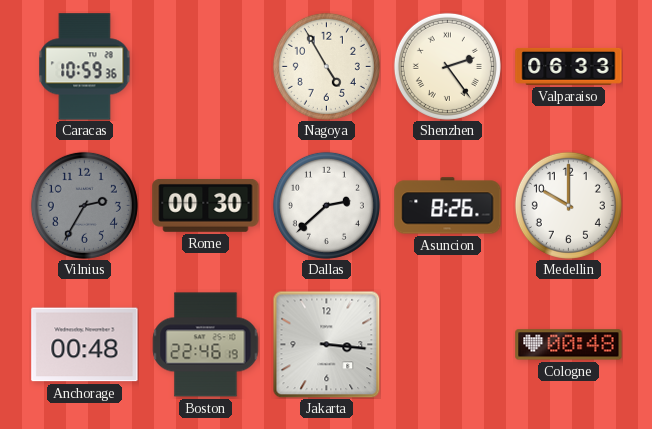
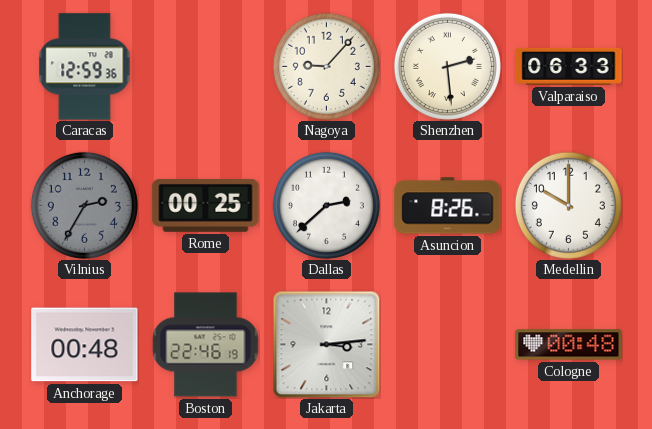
Caracas: 10:59 -> 12:59 (85, 67)
Nagoya: 4:55 -> 9:07 (326, 66)
Shenzhen: 2:24 -> 2:29 (447, 66)
Rome: 00:30 -> 00:25 (206, 205)
Jakarta: 3:16 -> 3:14 (326, 344)
